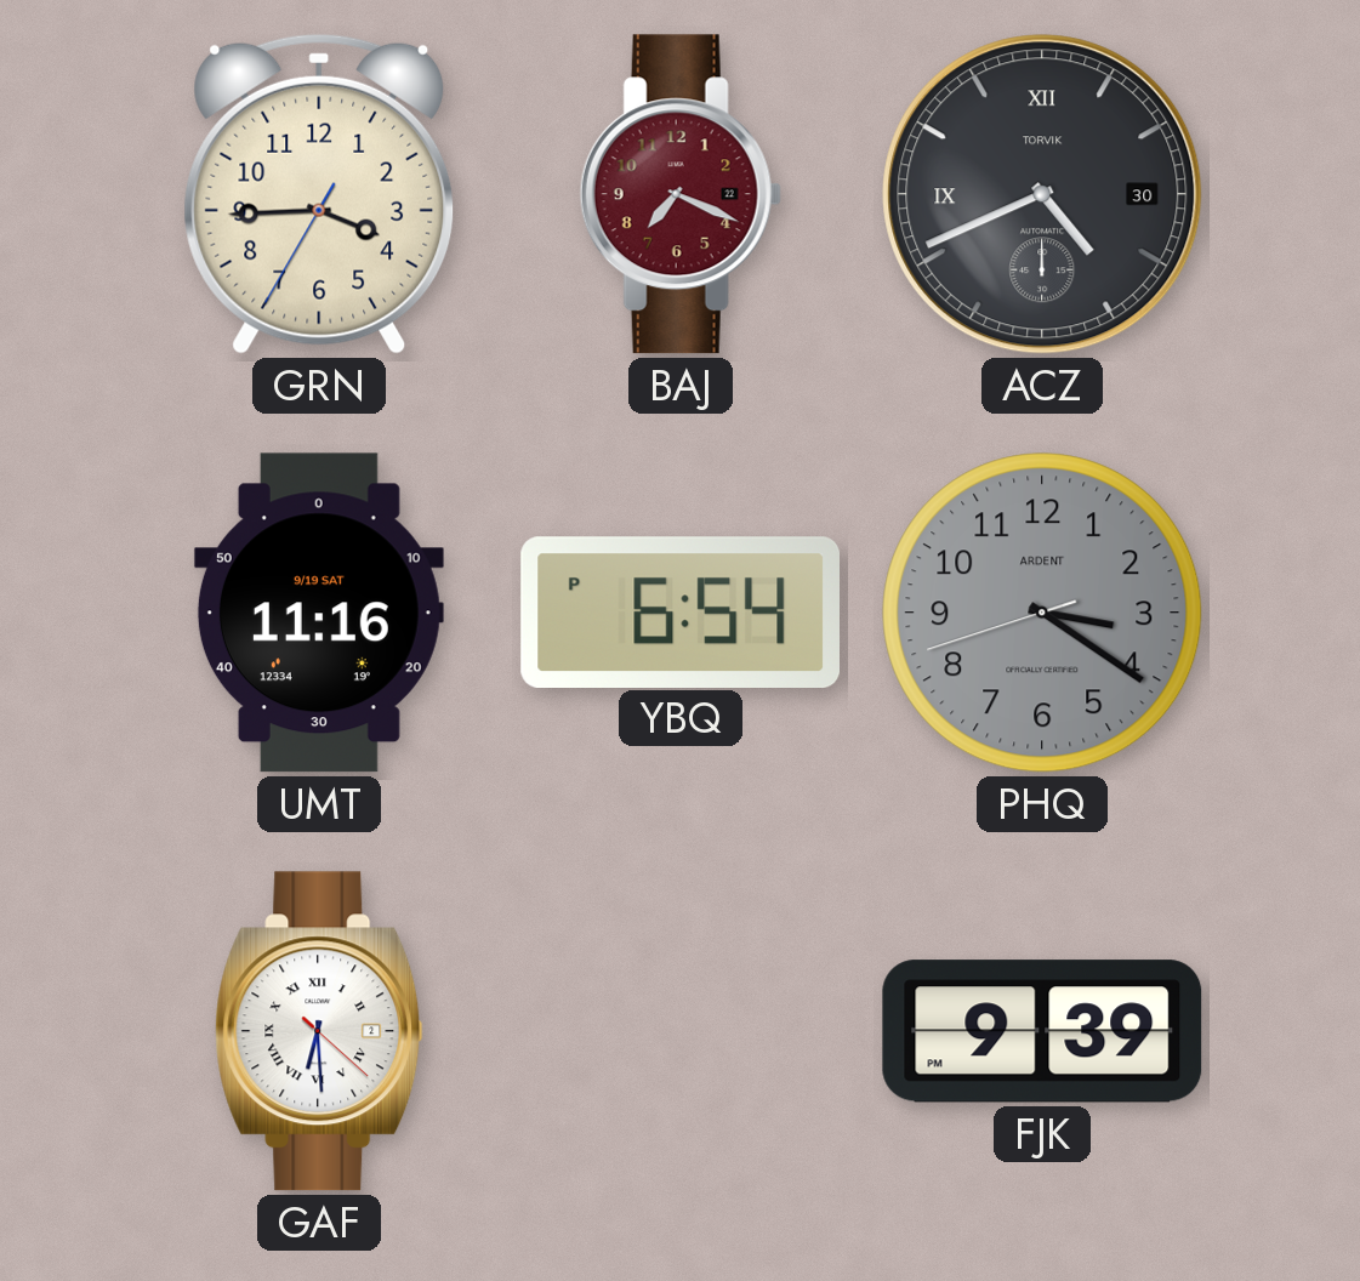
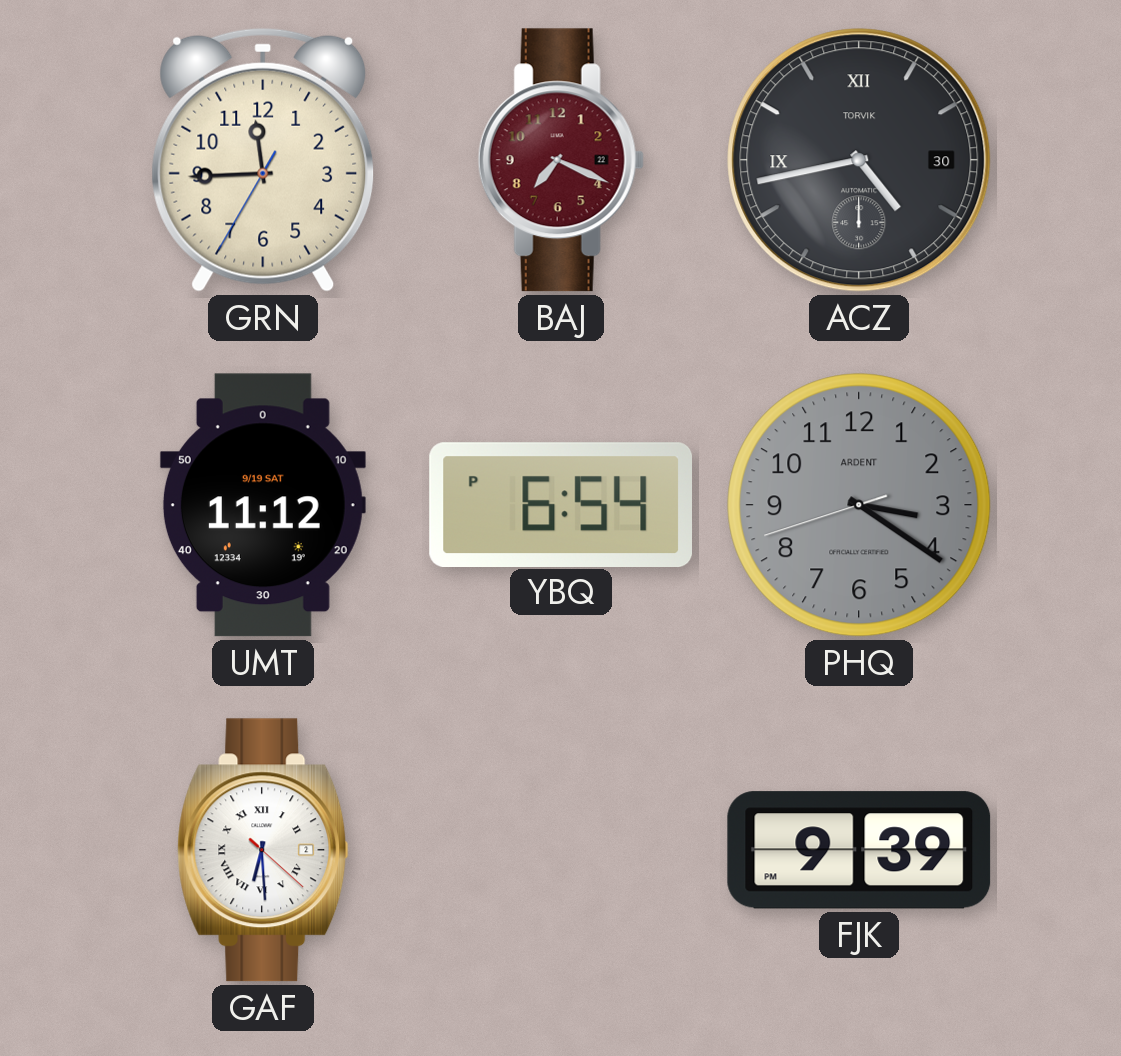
GRN: 3:44 -> 11:44 (263, 160)
ACZ: 4:41 -> 4:43 (859, 160)
UMT: 11:16 -> 11:12 (263, 505)
